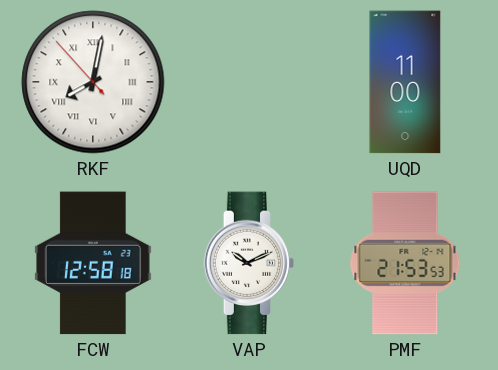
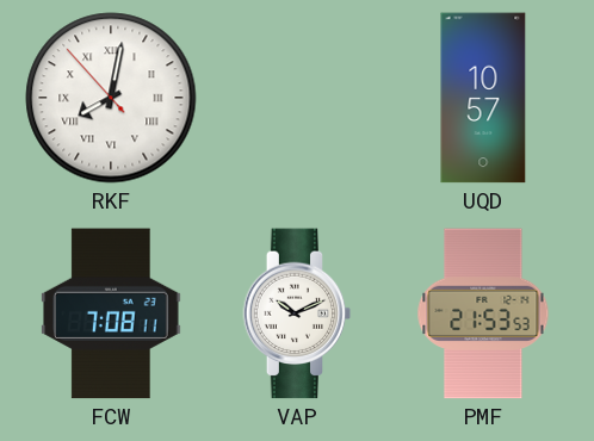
UQD: 11:00 -> 10:57 (483, 98)
FCW: 12:58 -> 7:08 (112, 313)
